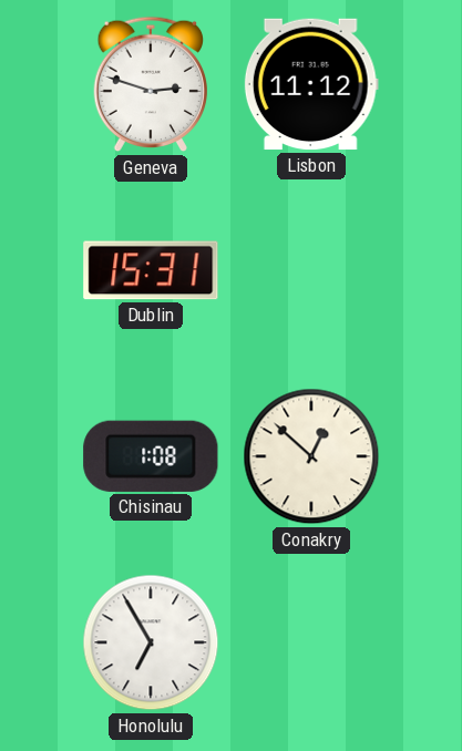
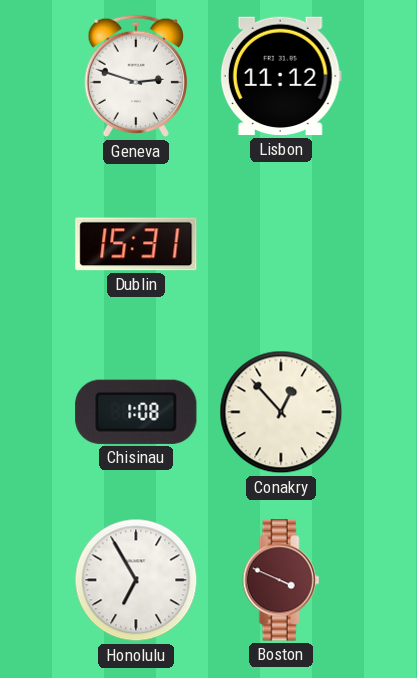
Conakry: 12:52 -> 12:53 (281, 412)
Boston: none -> 3:49 (281, 580)
